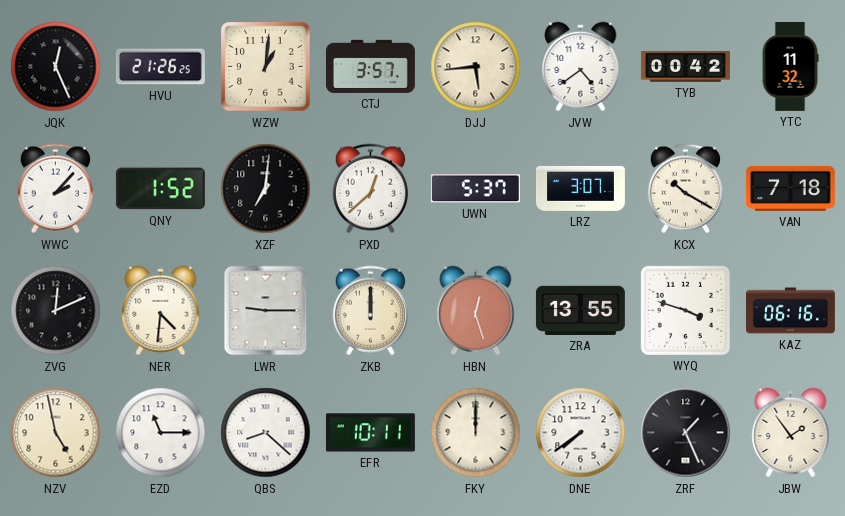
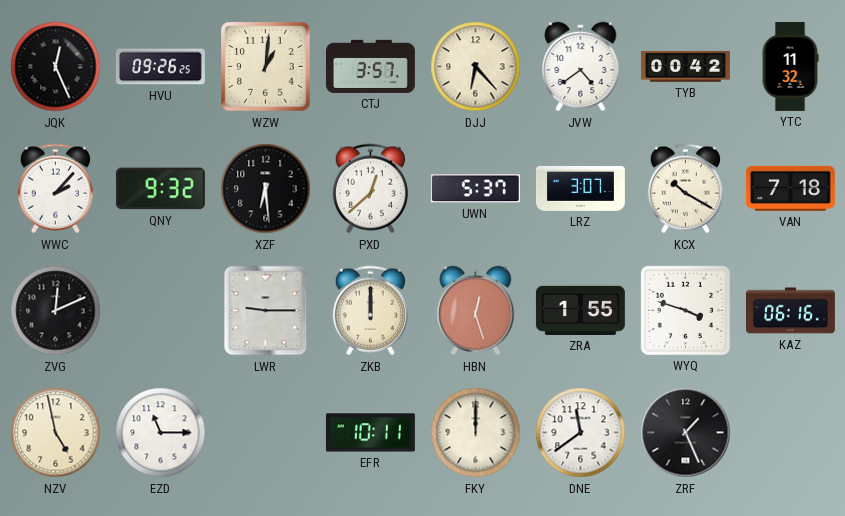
HVU: 21:26 -> 09:26 (160, 67)
DJJ: 5:44 -> 6:23 (476, 67)
QNY: 1:52 -> 9:32 (160, 189)
XZF: 7:01 -> 6:29 (266, 189)
NER: 4:31 -> none (161, 311)
ZRA: 13:55 -> 1:55 (580, 310)
QBS: 8:22 -> none (266, 433)
DNE: 7:39 -> 11:39 (581, 433)
JBW: 1:54 -> none (791, 433)
